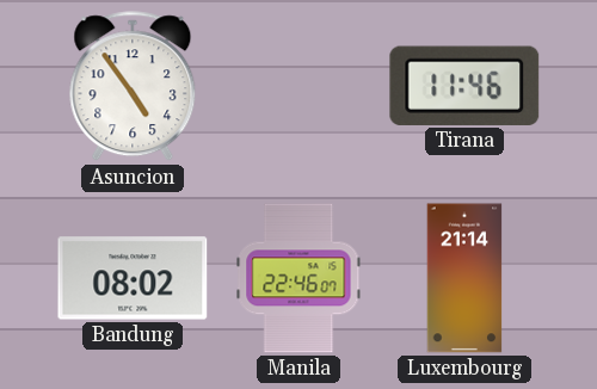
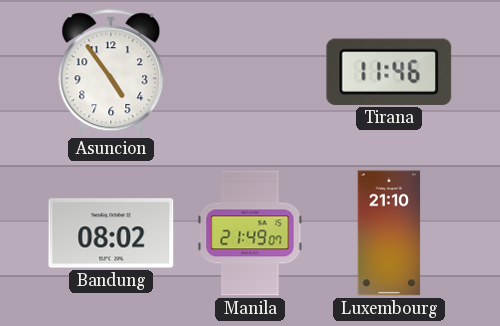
Manila: 22:46 -> 21:49 (250, 233)
Luxembourg: 21:14 -> 21:10 (389, 233)
